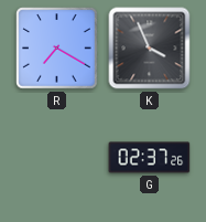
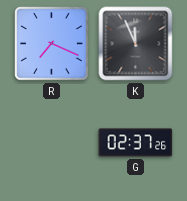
R: 7:20 -> 7:19 (52, 44)
K: 3:56 -> 11:56 (136, 44)
